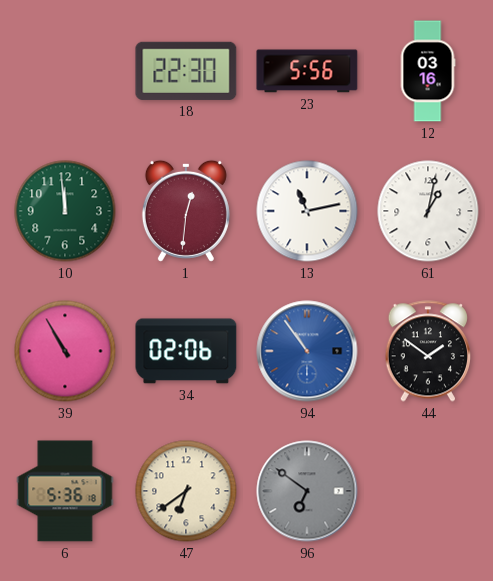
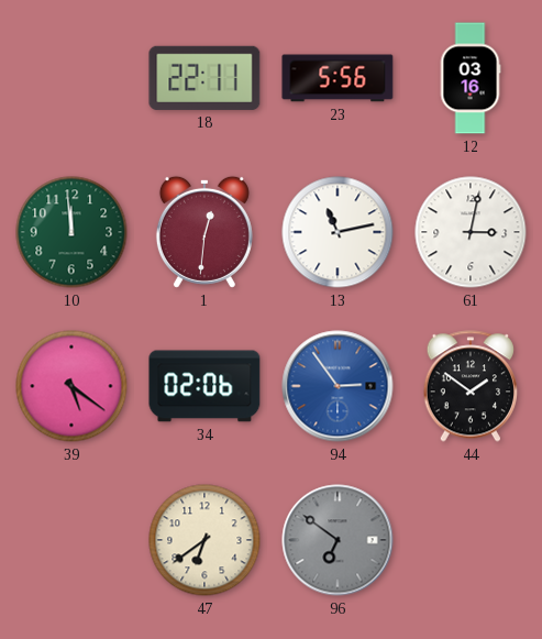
18: 22:30 -> 22:11 (204, 78)
61: 1:02 -> 3:02 (471, 232)
39: 10:55 -> 5:21 (71, 386)
94: 10:54 -> 2:54 (338, 386)
6: 5:36 -> none (65, 491)
